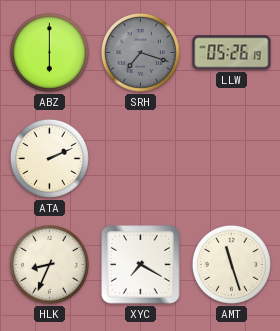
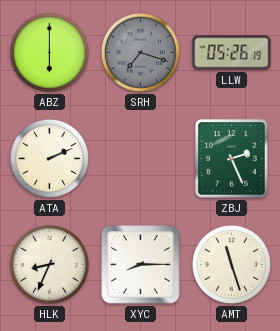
ZBJ: none -> 2:26 (232, 159)
XYC: 7:20 -> 8:15 (141, 265)
